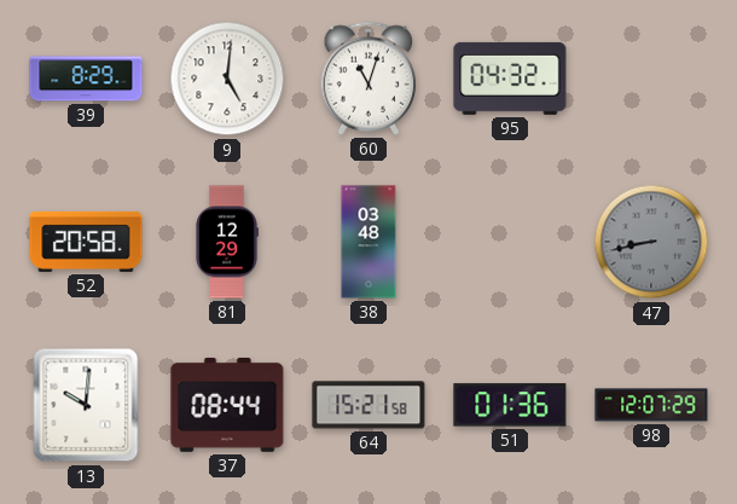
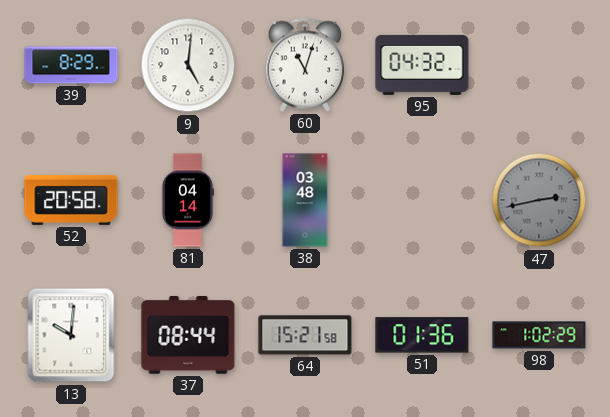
81: 12:29 -> 04:14 (188, 200)
47: 8:43 -> 2:43 (539, 200)
98: 12:07 -> 1:02 (539, 335)
